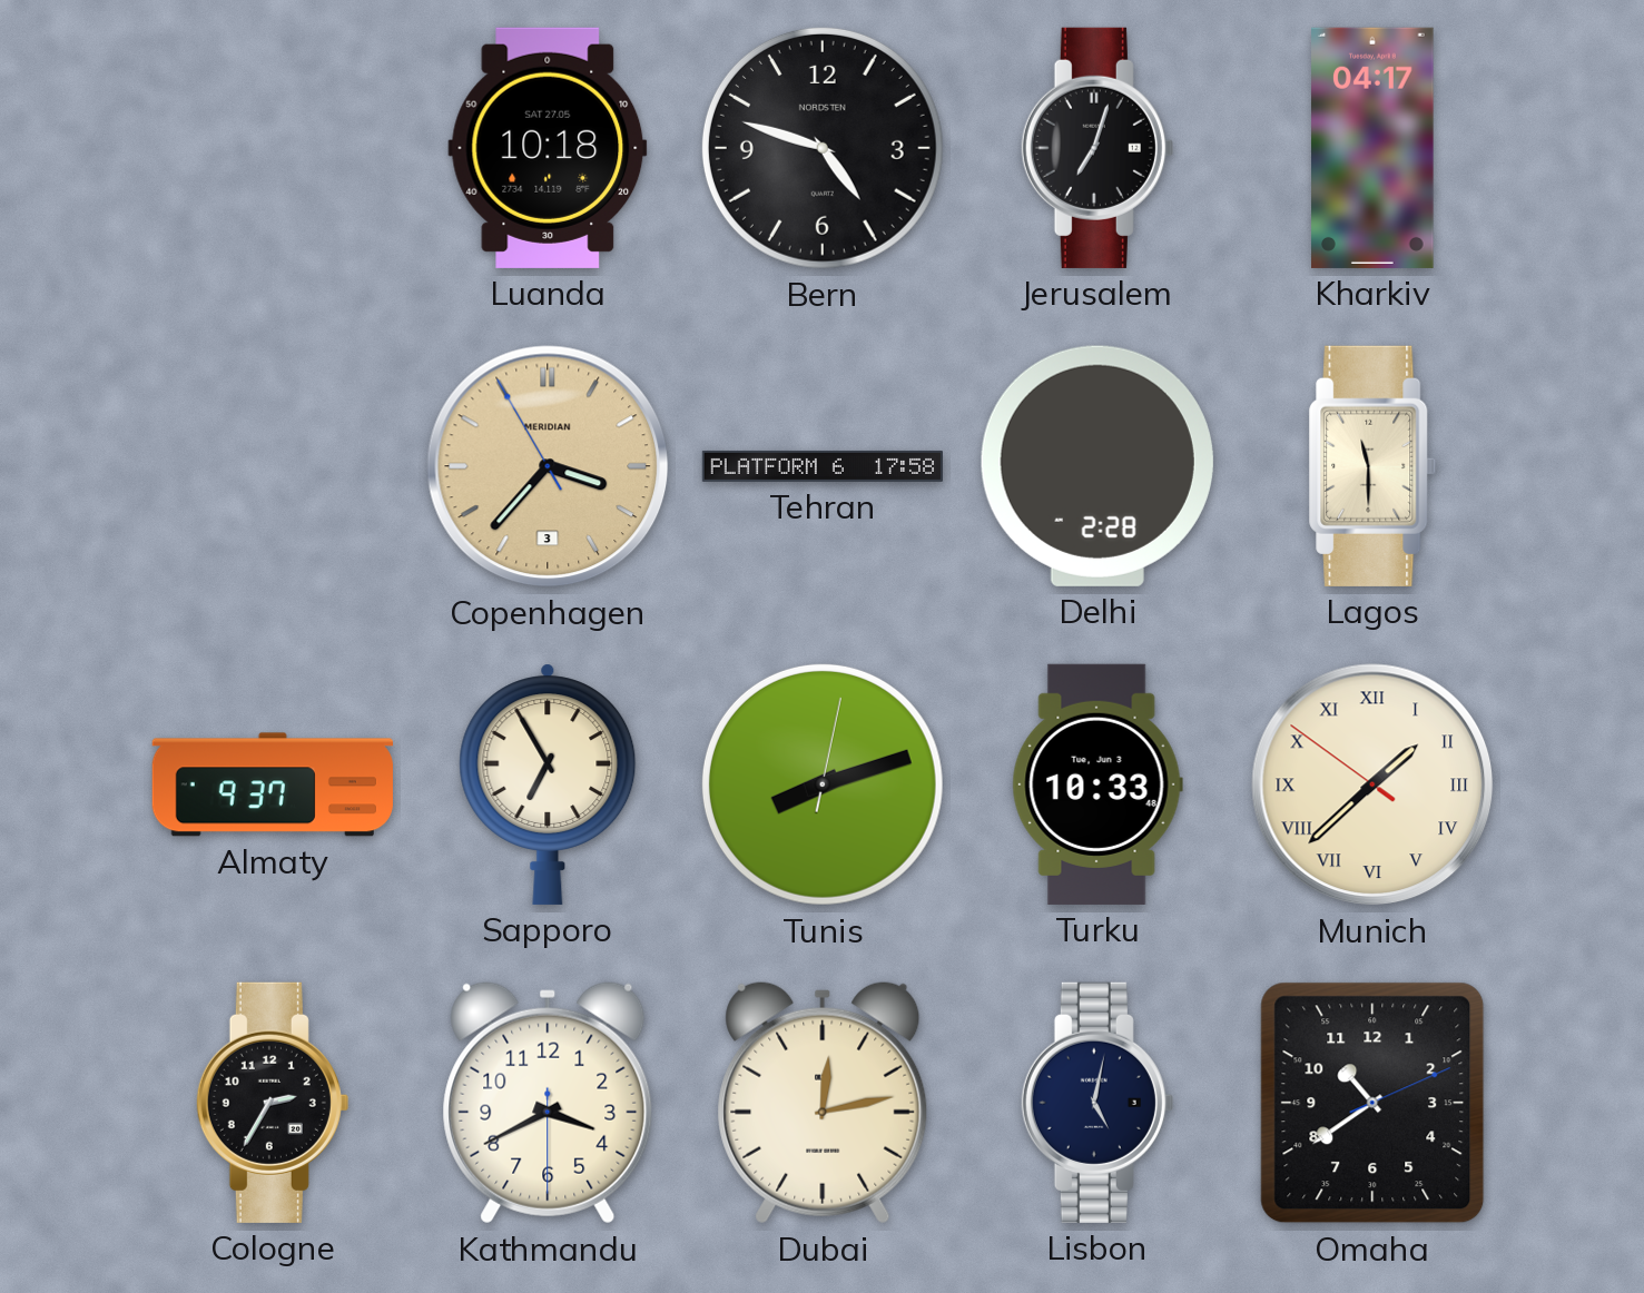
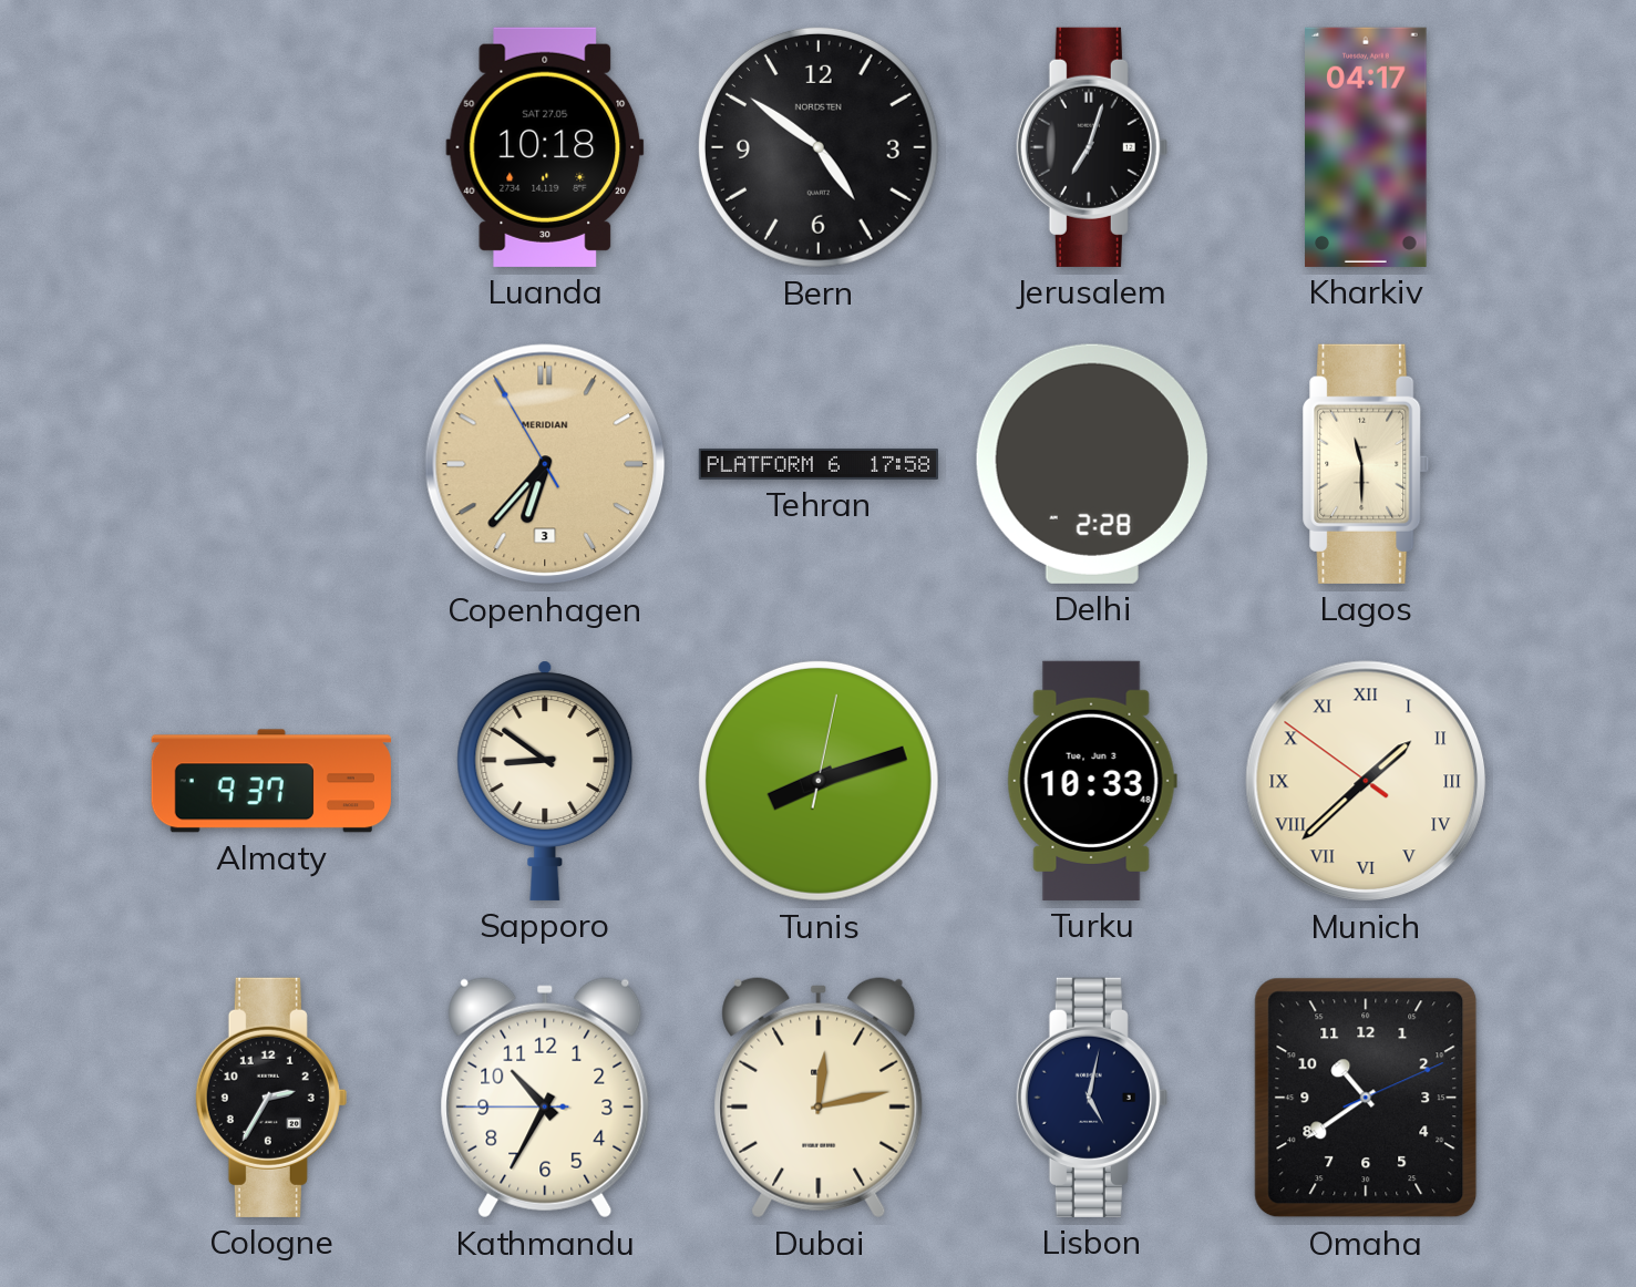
Bern: 4:48 -> 4:51 (819, 147)
Copenhagen: 3:36 -> 6:36 (545, 464)
Sapporo: 6:55 -> 8:51 (545, 781)
Kathmandu: 3:40 -> 10:34 (545, 1098)
